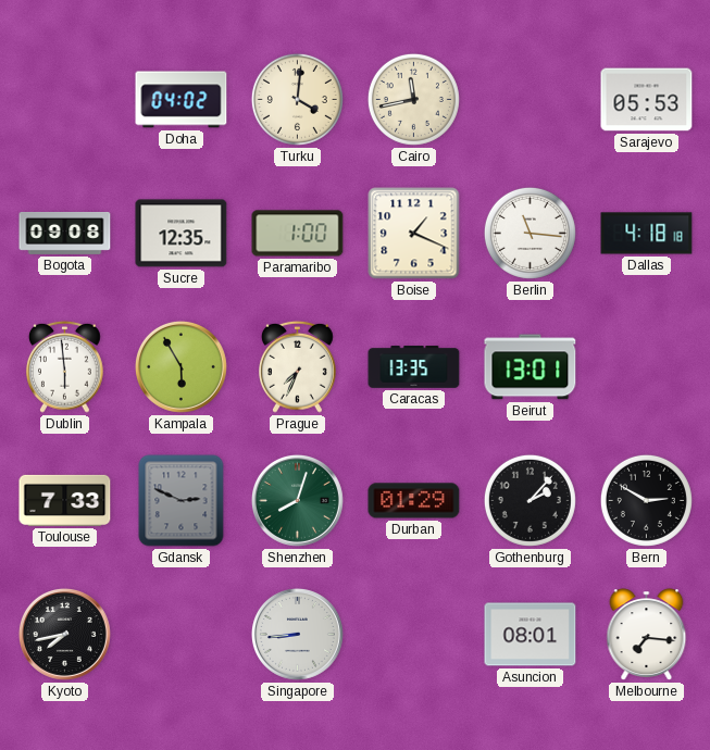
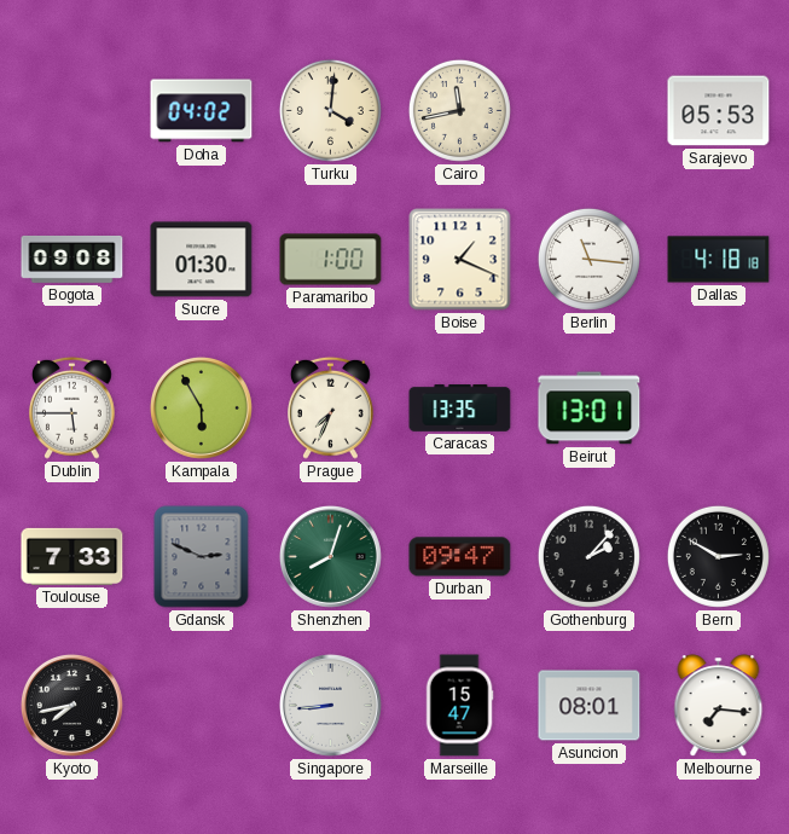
Sucre: 12:35 -> 01:30 (202, 260)
Dublin: 5:59 -> 5:45 (72, 407)
Durban: 01:29 -> 09:47 (460, 557)
Marseille: none -> 15:47 (459, 706)
